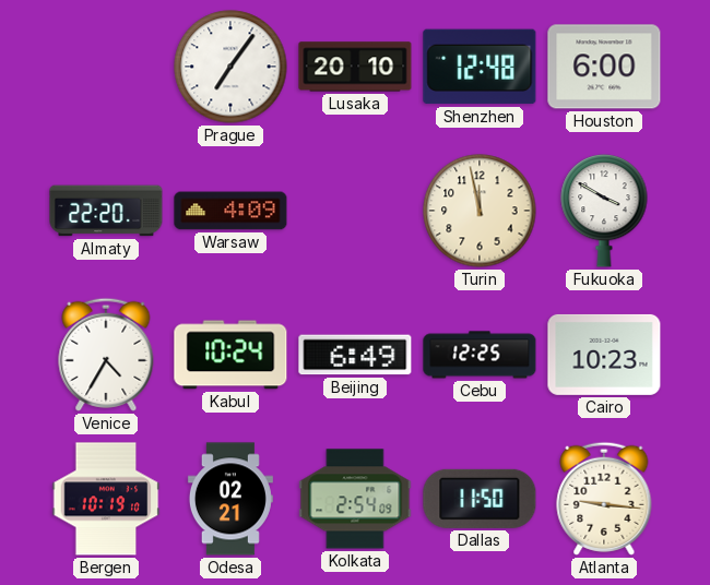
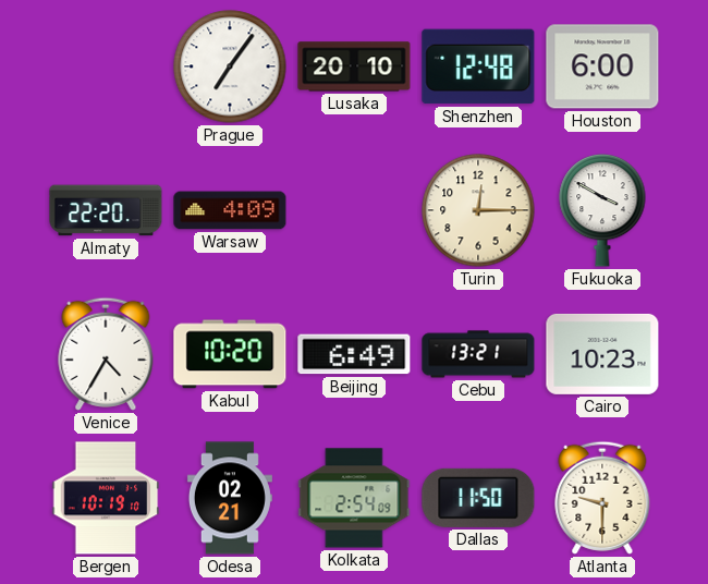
Turin: 11:58 -> 12:15 (478, 210)
Kabul: 10:24 -> 10:20 (230, 354)
Cebu: 12:25 -> 13:21 (478, 354)
Atlanta: 9:16 -> 9:30 (602, 498)
